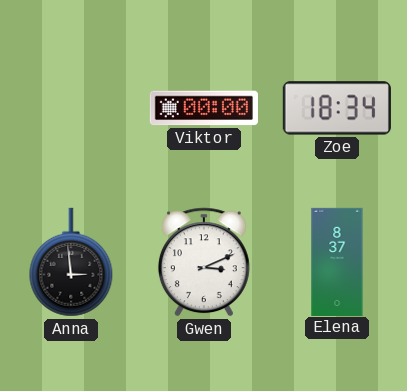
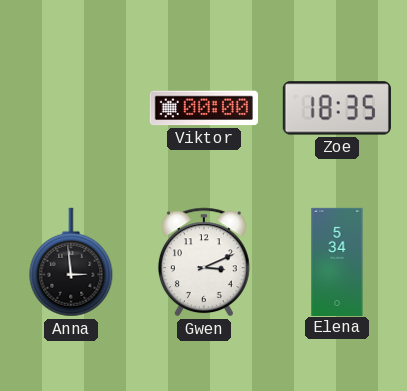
Zoe: 18:34 -> 18:35 (337, 108)
Elena: 8:37 -> 5:34 (337, 261)
